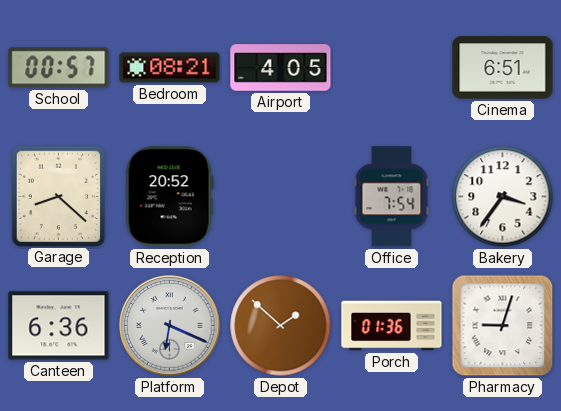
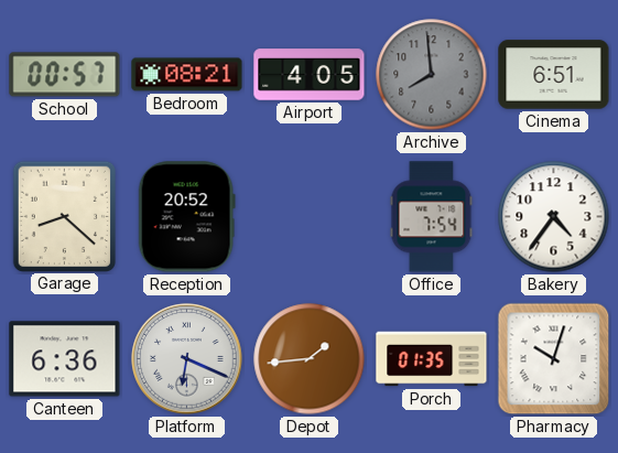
Archive: none -> 7:59 (432, 75)
Bakery: 3:36 -> 4:36 (554, 217)
Depot: 1:52 -> 1:44 (310, 359)
Porch: 01:36 -> 01:35 (432, 359)
Pharmacy: 9:03 -> 10:03 (554, 359)
